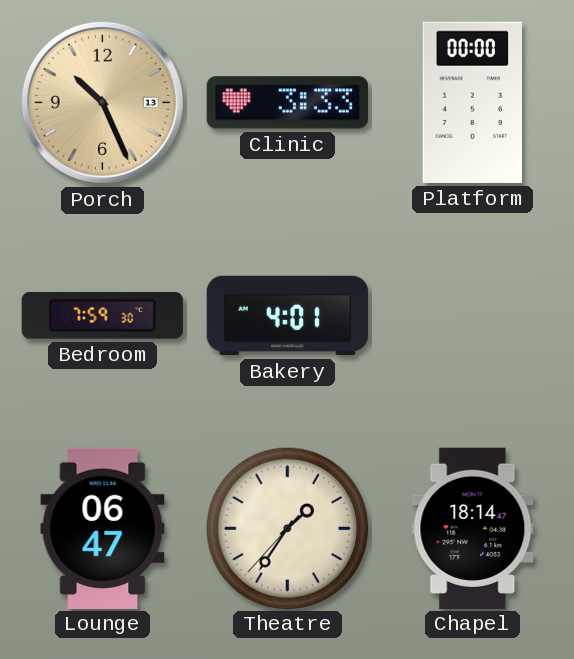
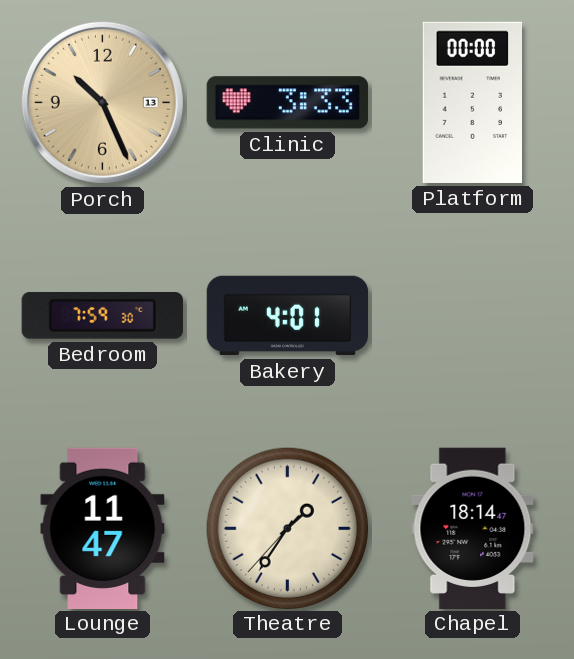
Lounge: 06:47 -> 11:47 (103, 528)
